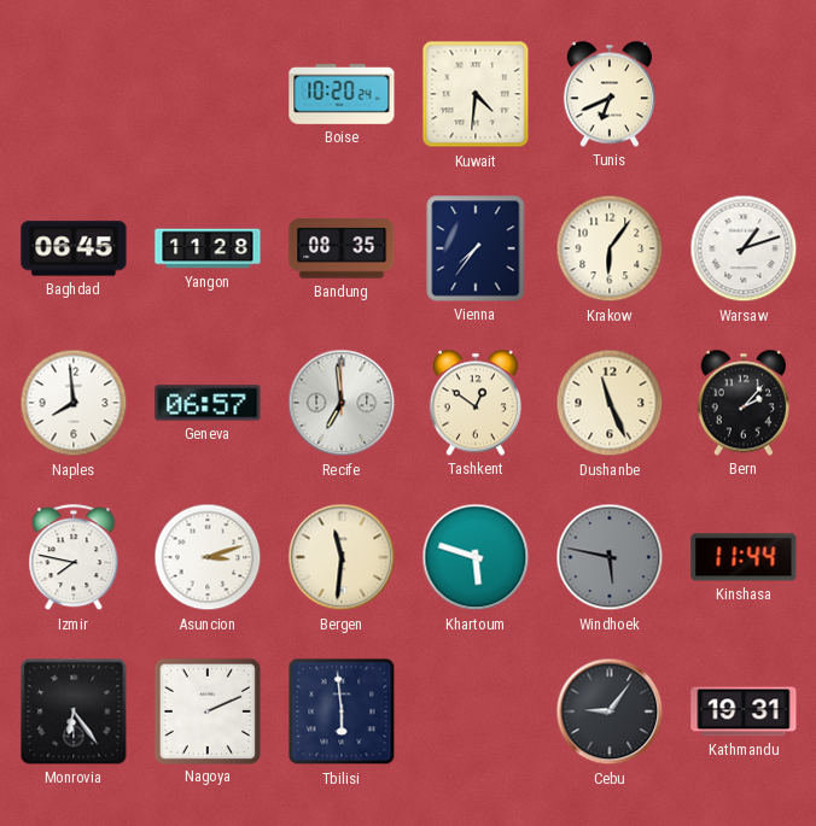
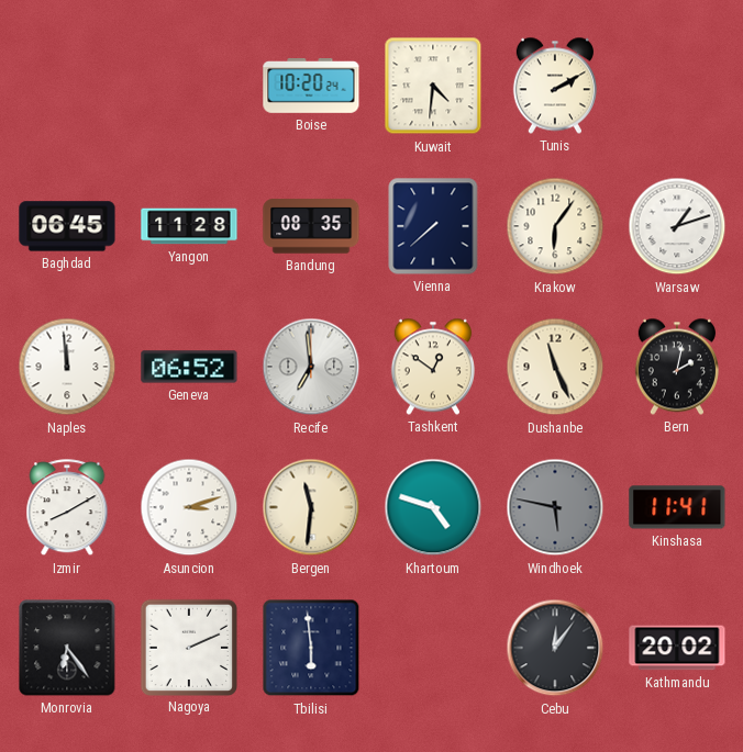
Tunis: 6:41 -> 2:10 (555, 86)
Vienna: 7:36 -> 7:38 (433, 226)
Naples: 7:59 -> 11:59 (67, 367)
Geneva: 06:57 -> 06:52 (189, 367)
Bern: 2:07 -> 2:02 (677, 367)
Izmir: 7:47 -> 8:10 (67, 508)
Khartoum: 5:48 -> 4:48 (433, 507)
Kinshasa: 11:44 -> 11:41 (677, 507)
Cebu: 9:06 -> 12:06 (555, 648)
Kathmandu: 19:31 -> 20:02 (677, 648)
